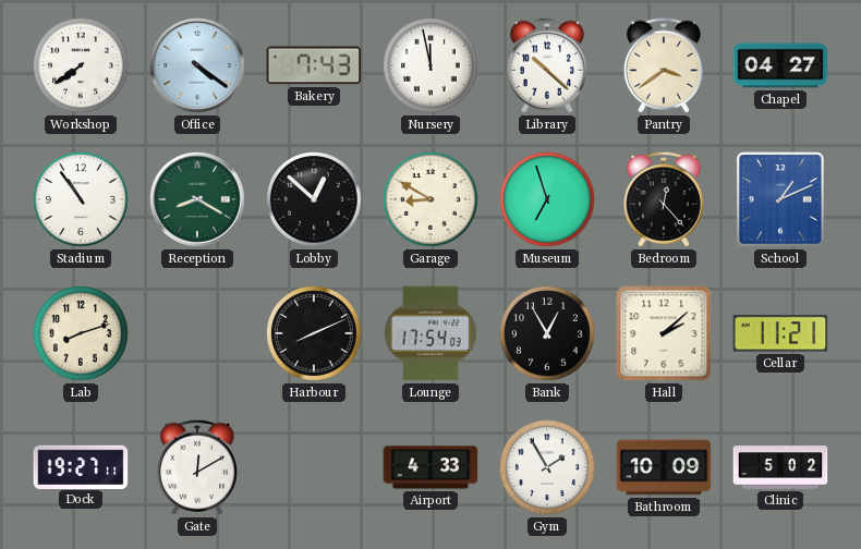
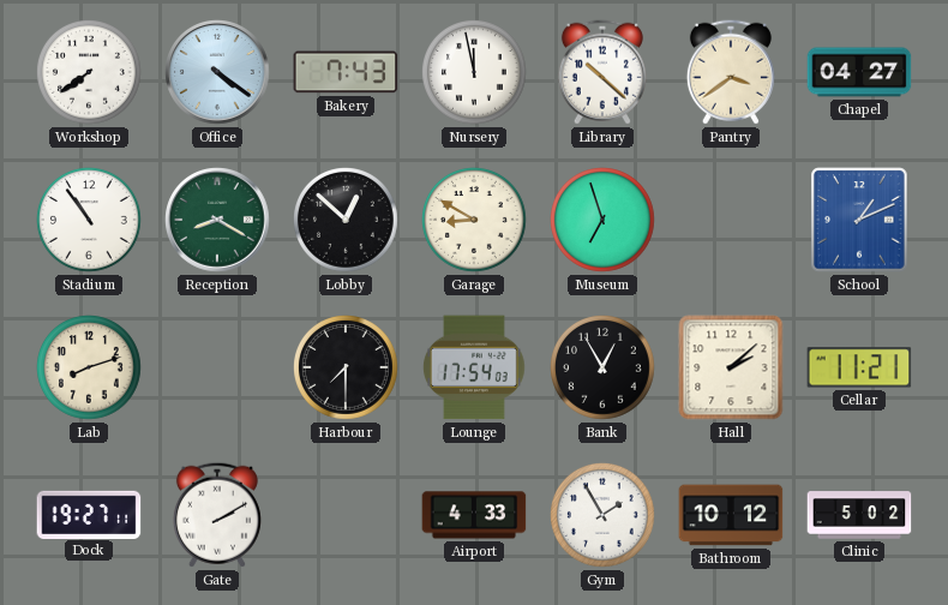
Bedroom: 12:23 -> none (664, 199)
Harbour: 8:11 -> 7:30 (347, 369)
Gate: 12:10 -> 2:10 (217, 515)
Bathroom: 10:09 -> 10:12 (731, 515)
